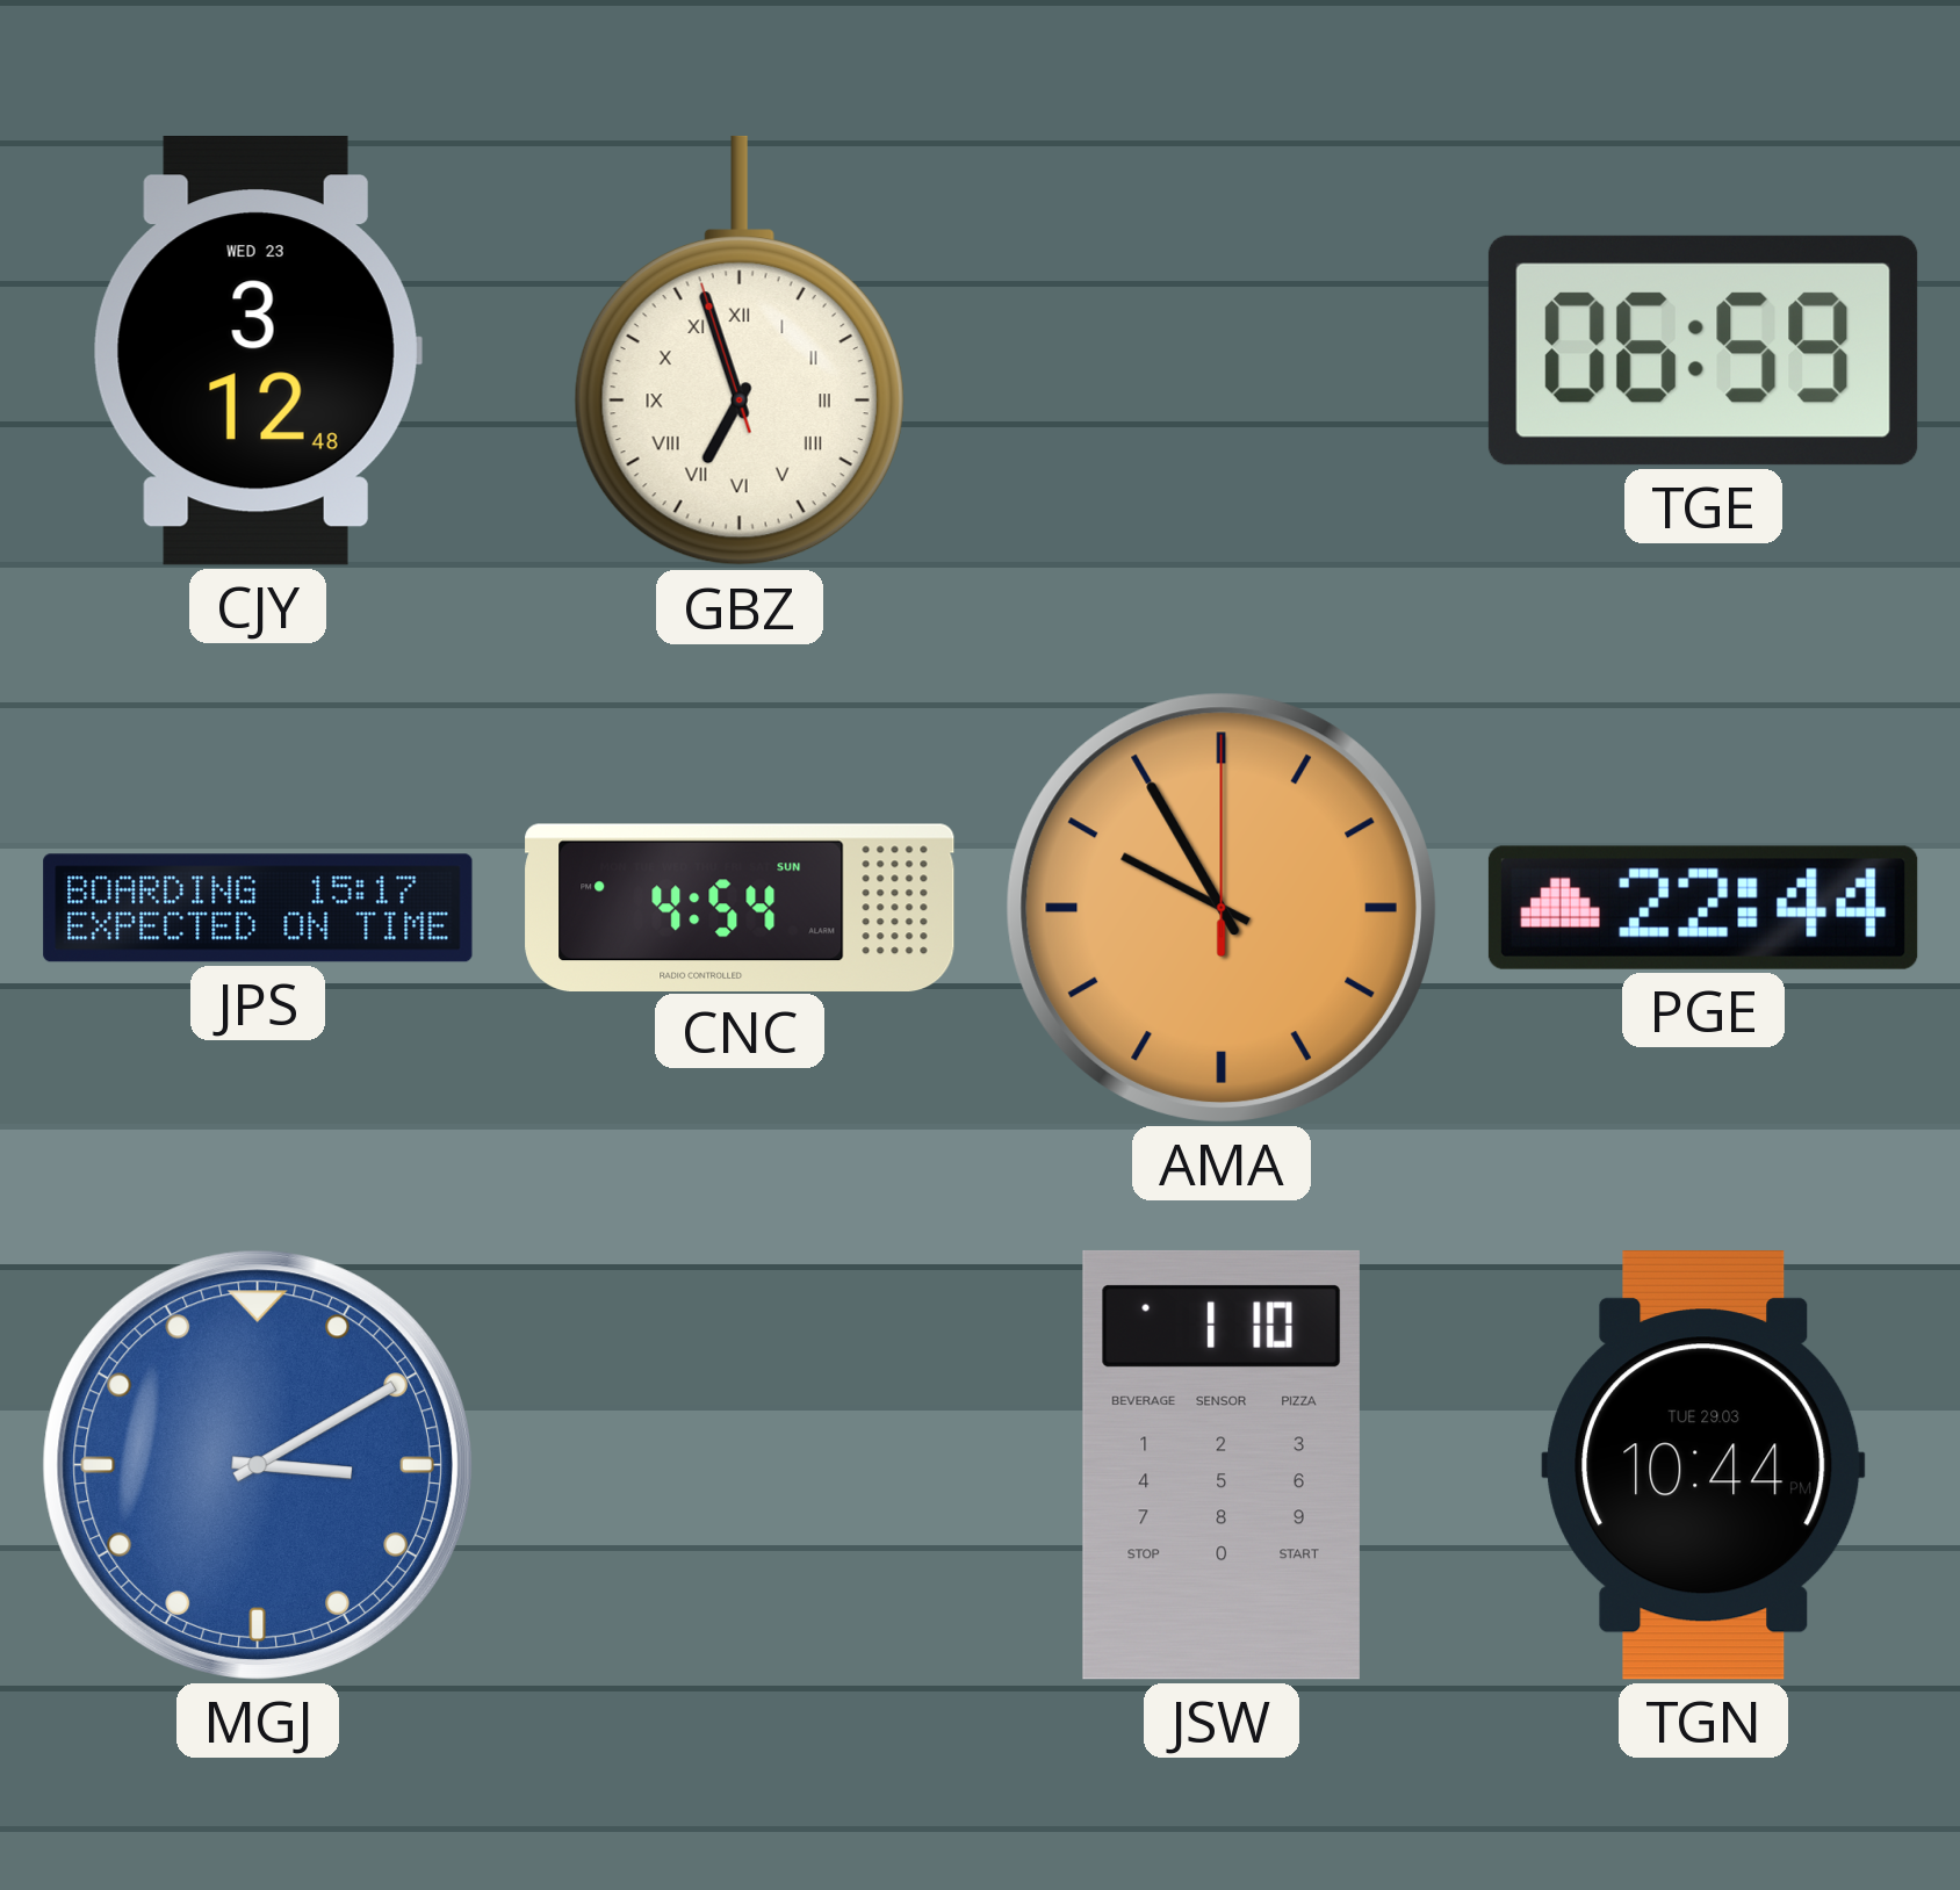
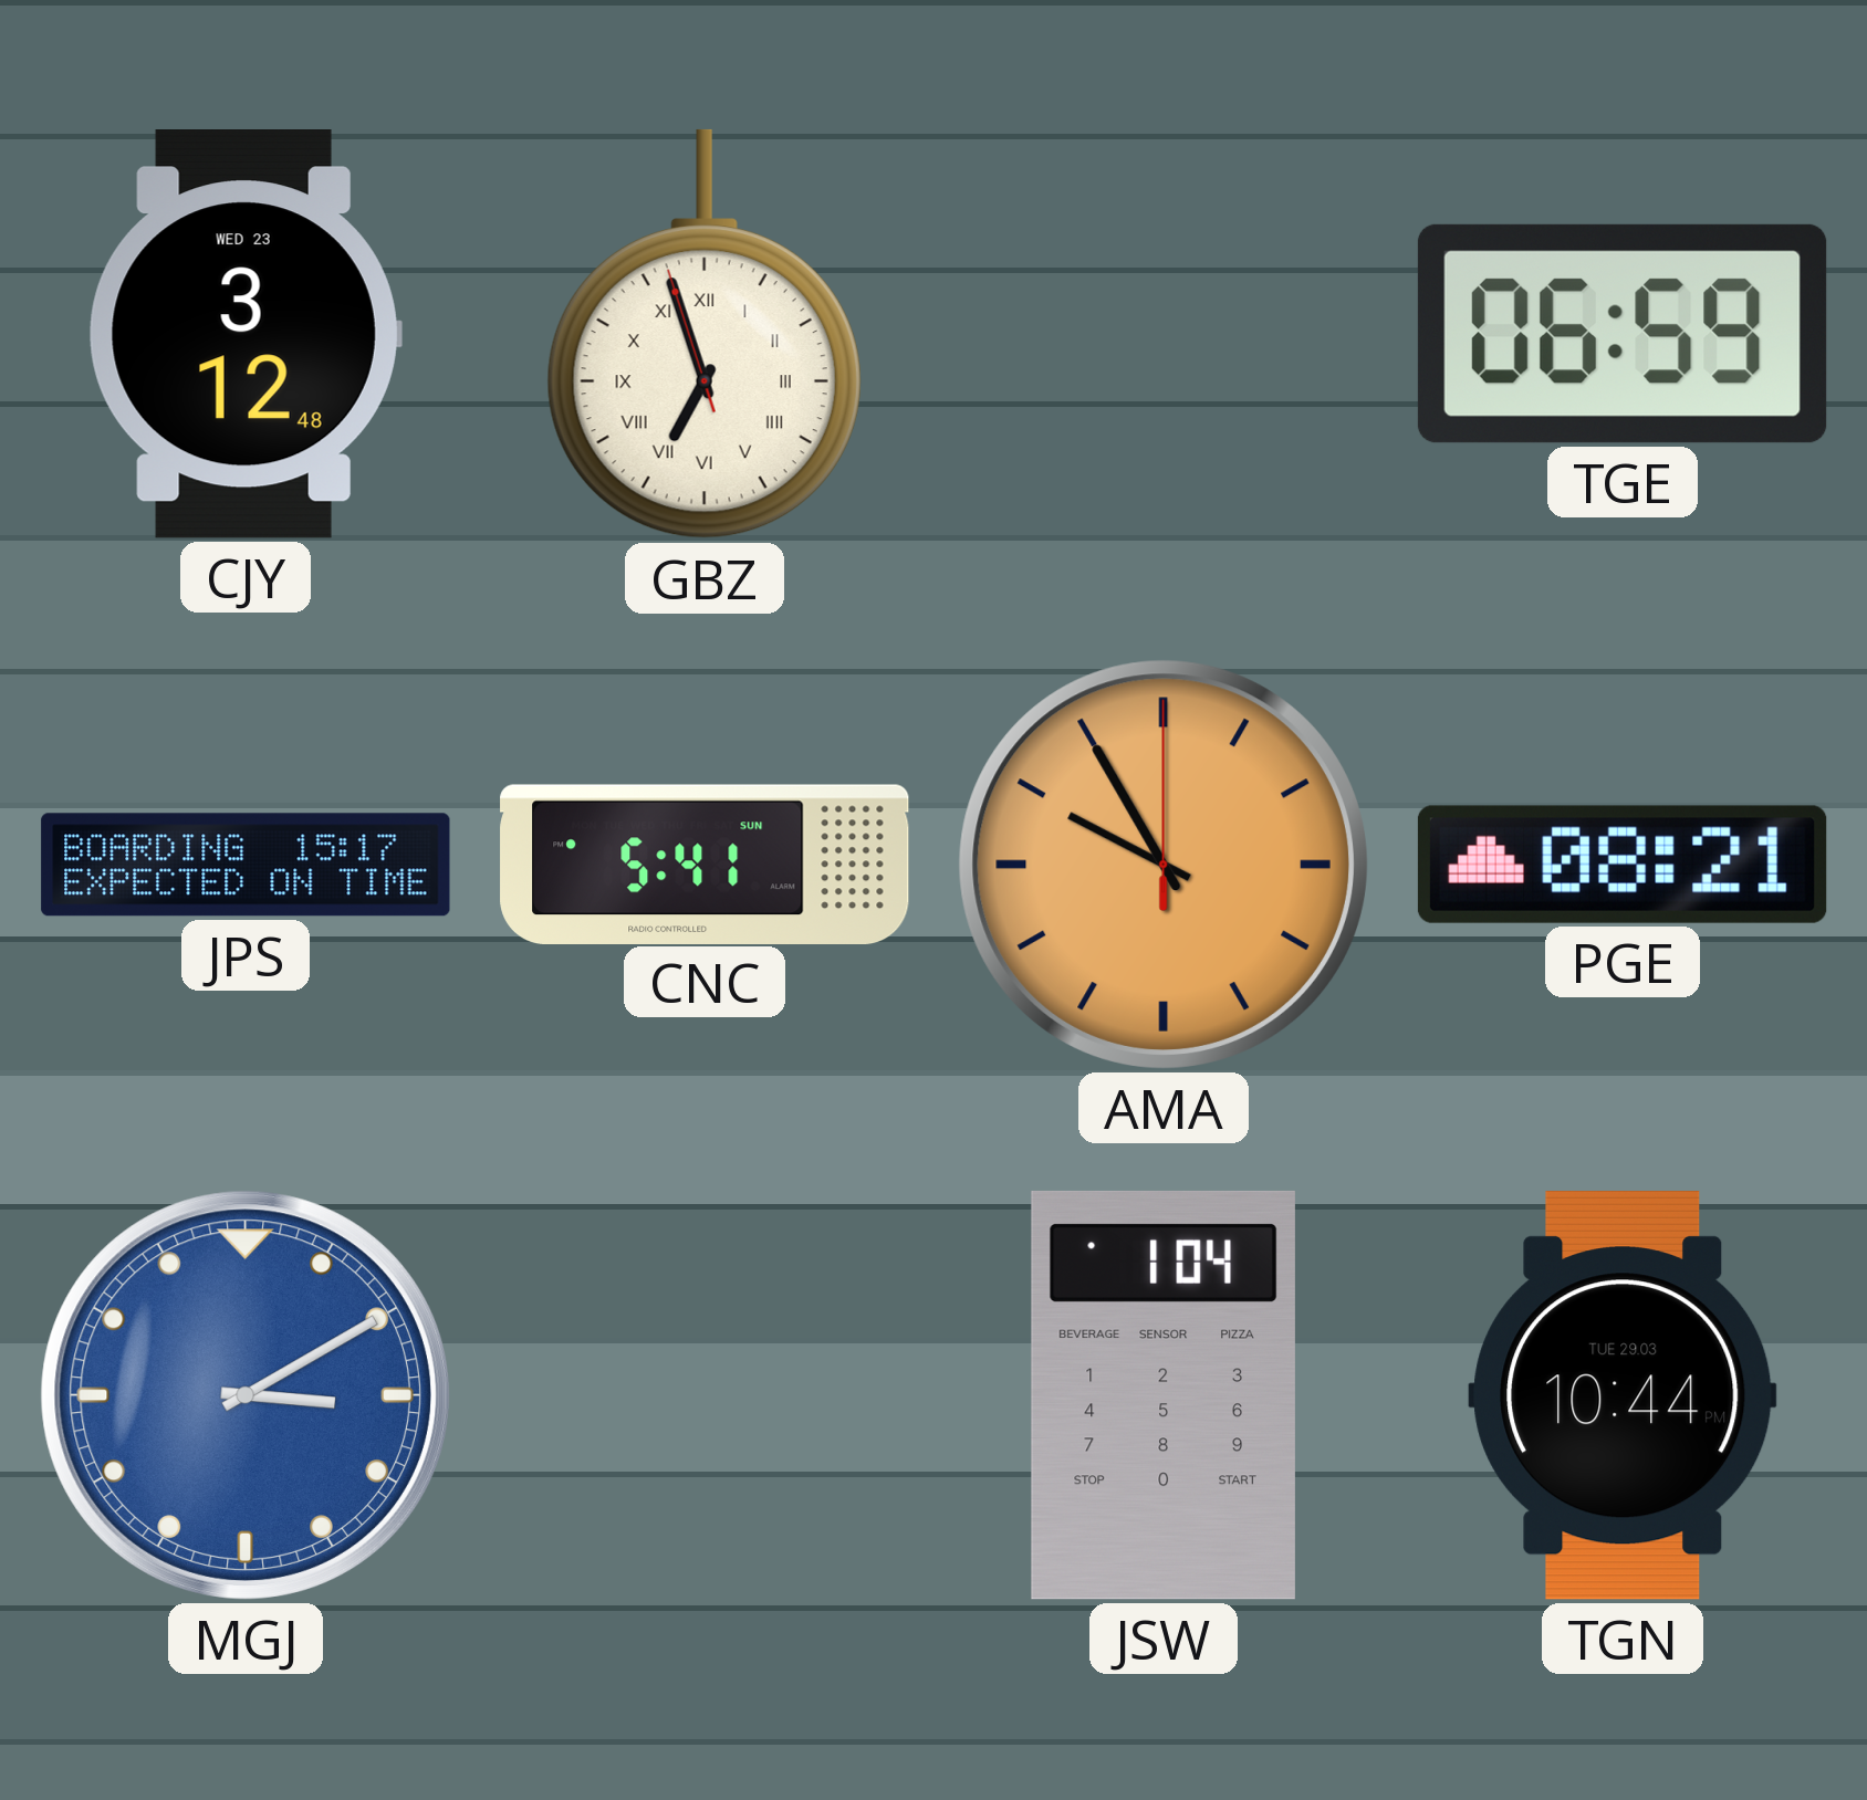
CNC: 4:54 -> 5:41 (705, 864)
PGE: 22:44 -> 08:21 (1623, 865)
JSW: 1:10 -> 1:04 (1164, 1395)
